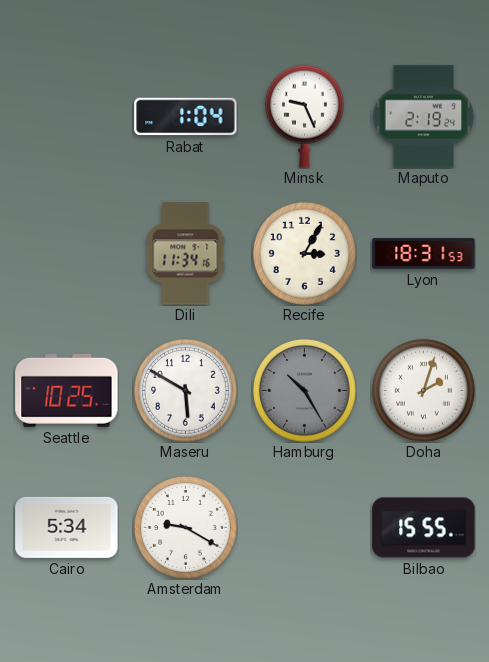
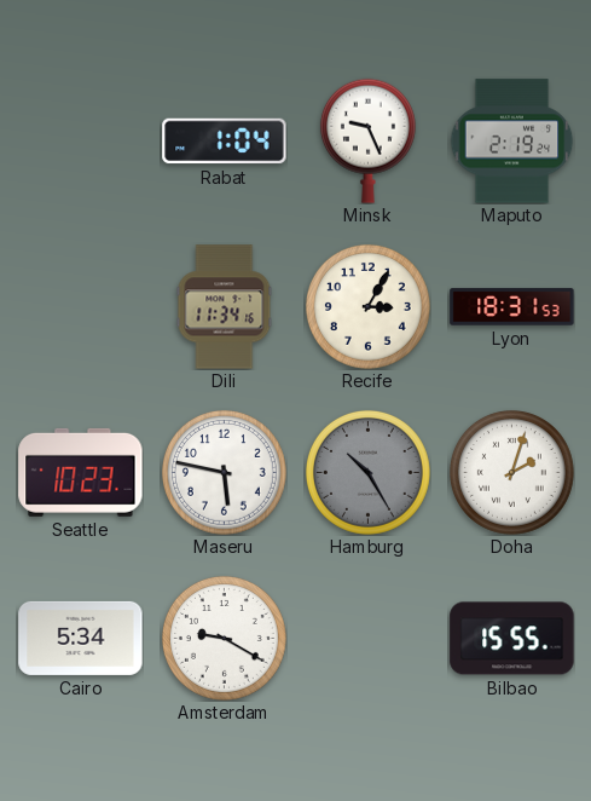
Seattle: 10:25 -> 10:23 (81, 472)
Maseru: 5:50 -> 5:47 (224, 472)
